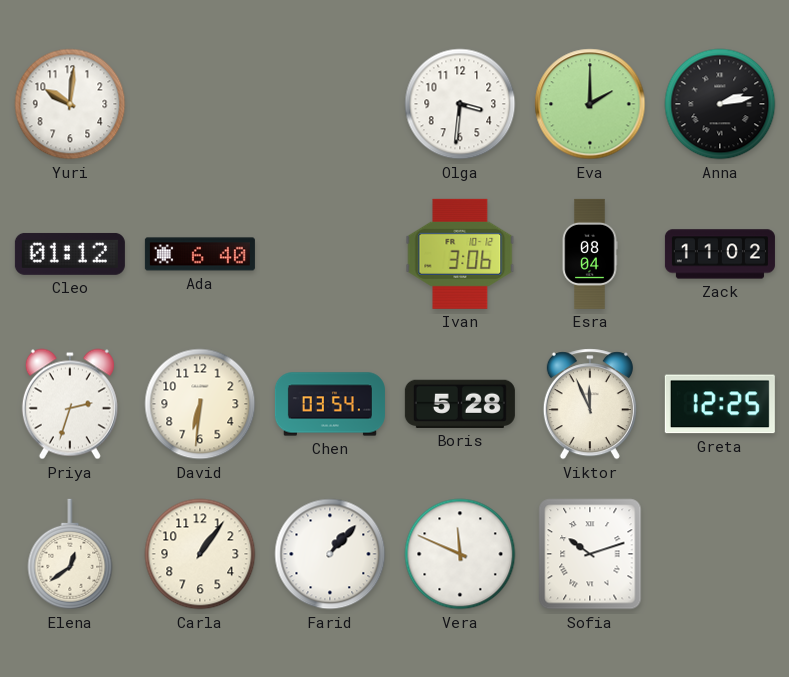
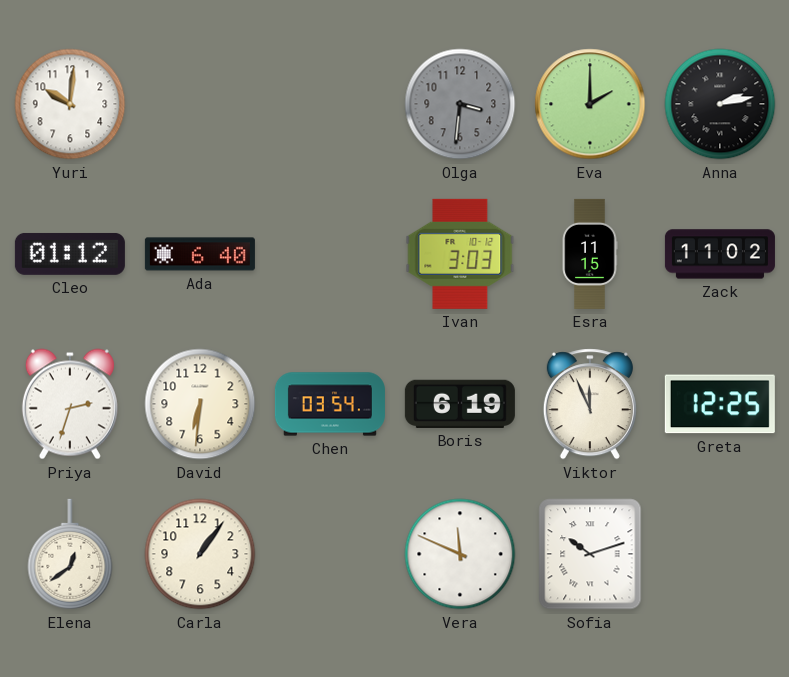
Olga dial: white -> grey (460, 104)
Ivan: 3:06 -> 3:03 (460, 254)
Esra: 08:04 -> 11:15 (590, 254)
Boris: 5:28 -> 6:19 (460, 404)
Farid: 1:07 -> none (330, 554)
